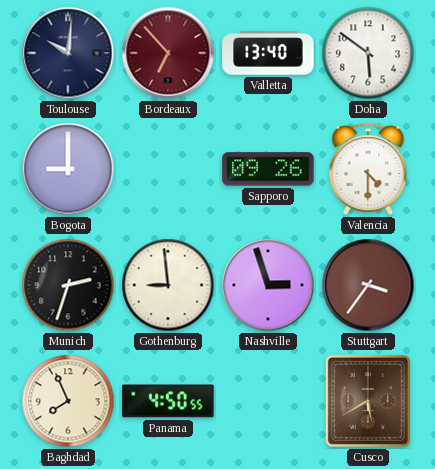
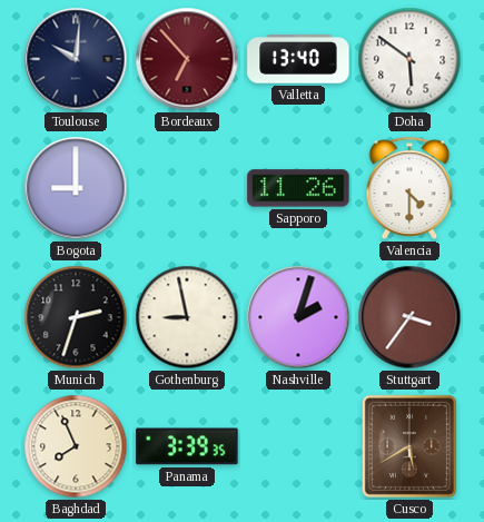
Sapporo: 09:26 -> 11:26 (298, 188)
Gothenburg: 8:59 -> 8:58 (187, 317)
Nashville: 2:57 -> 2:03 (298, 317)
Panama: 4:50 -> 3:39 (187, 446)
